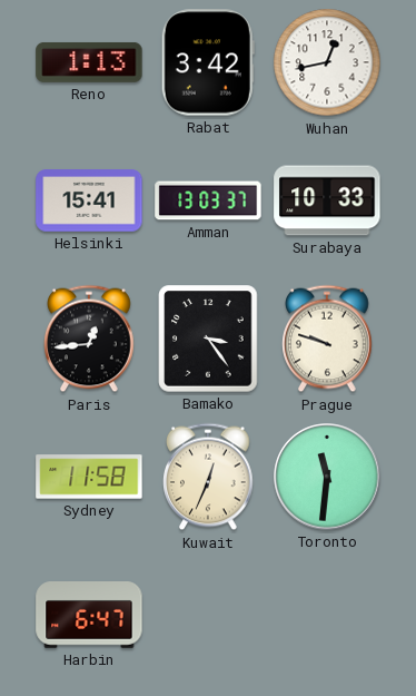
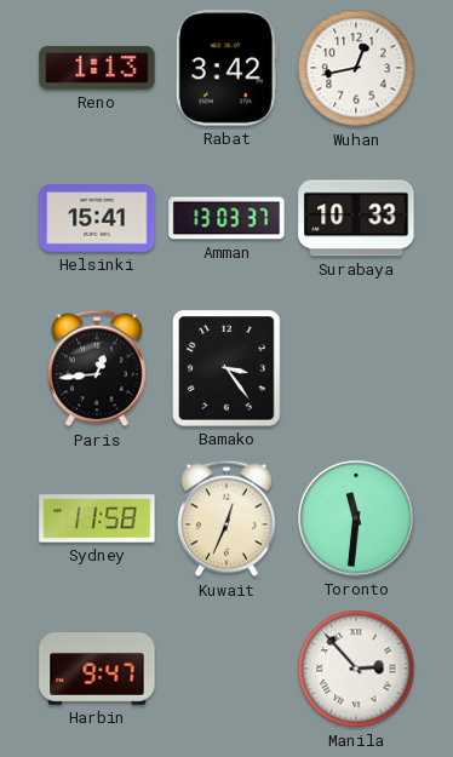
Prague: 9:48 -> none (328, 339)
Harbin: 6:47 -> 9:47 (97, 669)
Manila: none -> 2:53 (356, 669)
